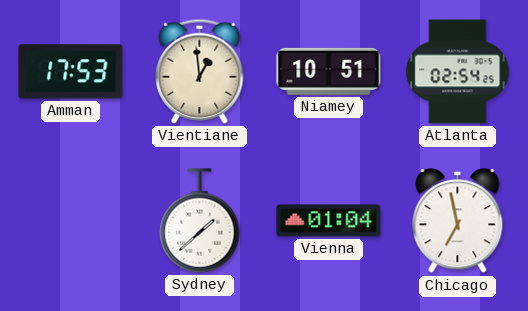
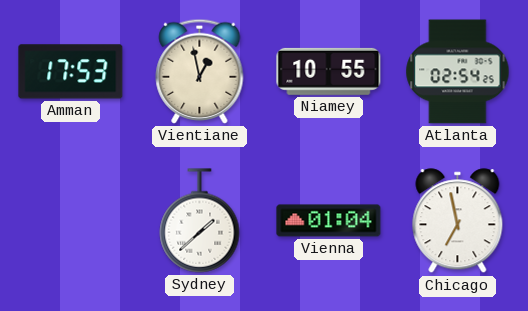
Vientiane: 12:59 -> 12:58 (200, 71)
Niamey: 10:51 -> 10:55 (329, 71)
